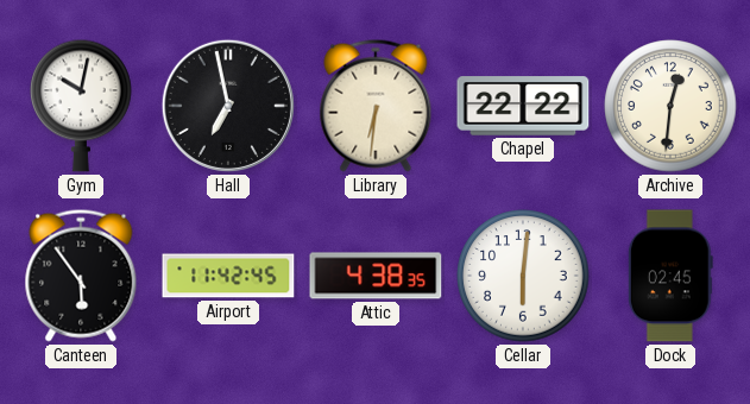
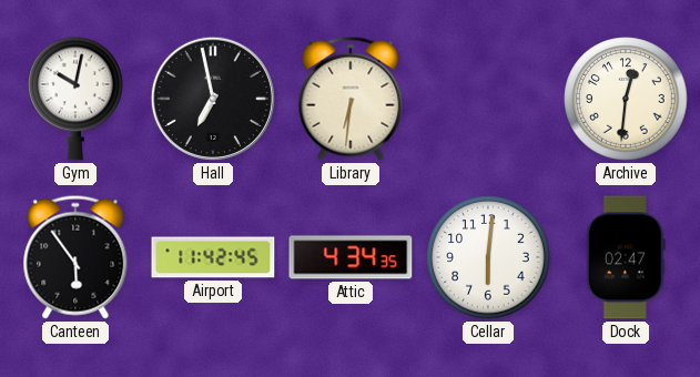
Chapel: 22:22 -> none (523, 106)
Attic: 4:38 -> 4:34 (351, 257)
Dock: 02:45 -> 02:47 (626, 257)
